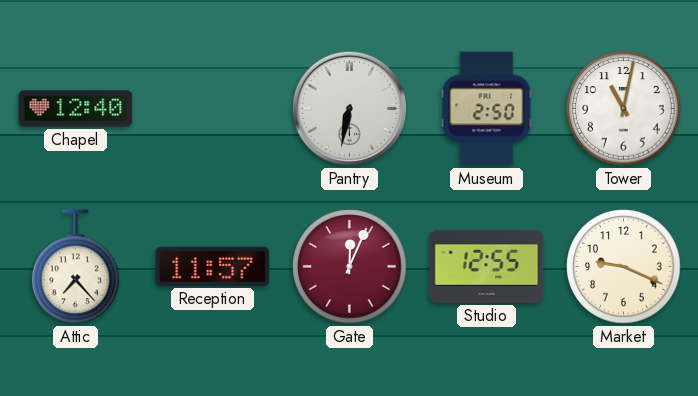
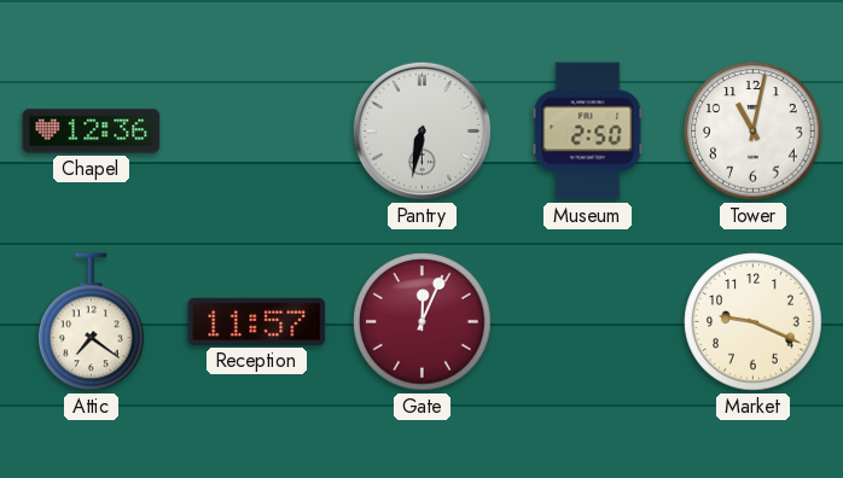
Chapel: 12:40 -> 12:36 (92, 132)
Attic: 7:23 -> 7:21 (92, 322)
Studio: 12:55 -> none (487, 266)
